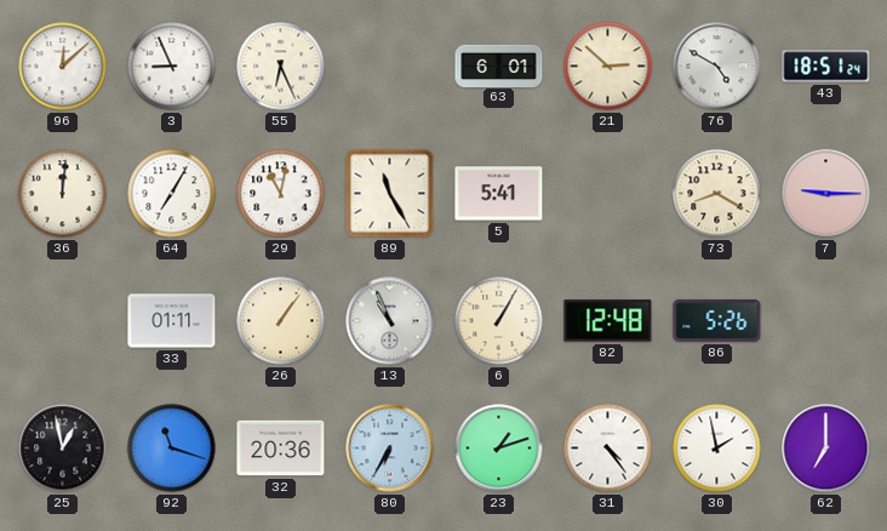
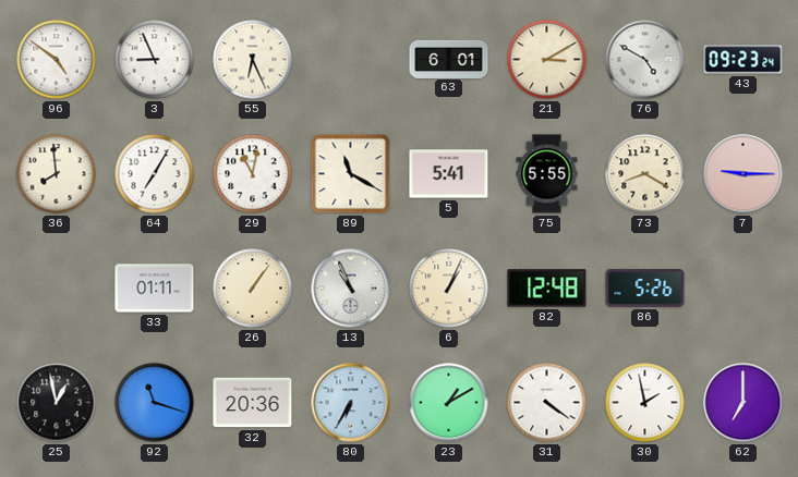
96: 12:08 -> 4:51 (57, 60)
21: 2:52 -> 3:10 (547, 60)
43: 18:51 -> 09:23 (743, 60)
36: 12:01 -> 7:59 (57, 174)
89: 11:25 -> 11:20 (351, 174)
75: none -> 5:55 (547, 174)
6: 1:05 -> 1:04 (449, 289)
23: 1:12 -> 1:10 (449, 403)
31: 4:24 -> 4:21 (547, 403)
